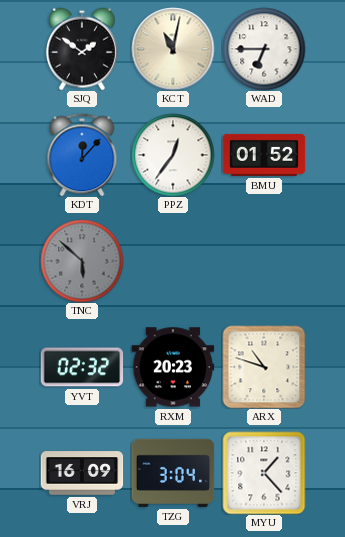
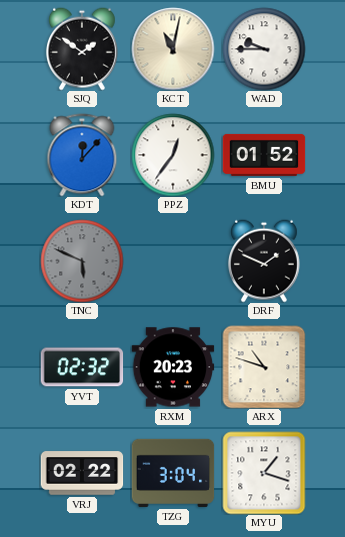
WAD: 6:45 -> 9:45 (264, 49)
TNC: 5:52 -> 5:49 (82, 261)
DRF: none -> 1:49 (264, 261)
VRJ: 16:09 -> 02:22 (82, 473)
MYU: 1:23 -> 1:18 (264, 473)
